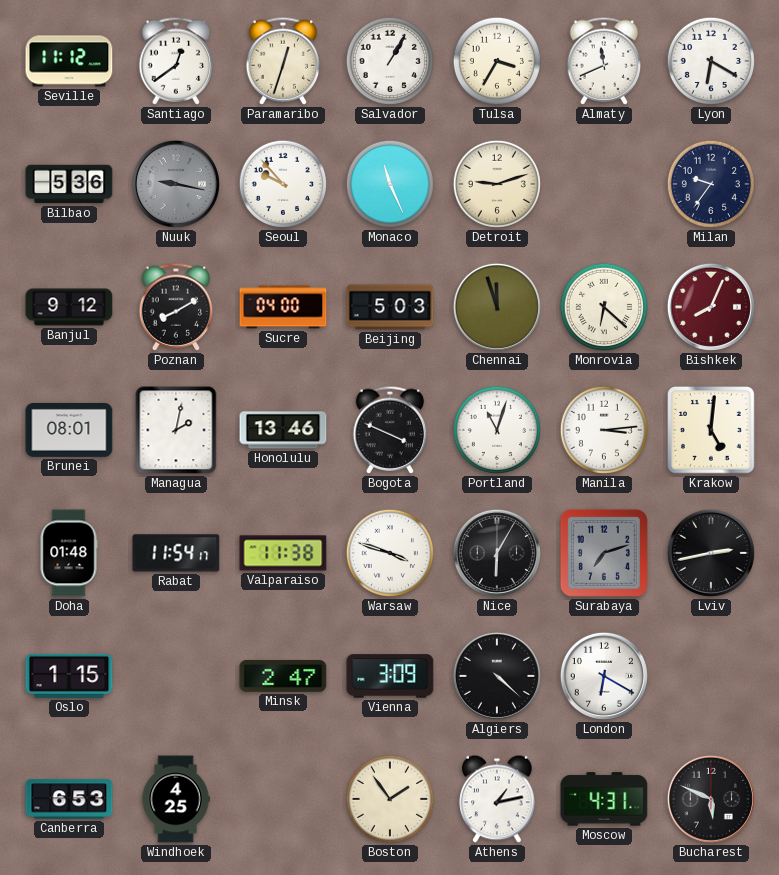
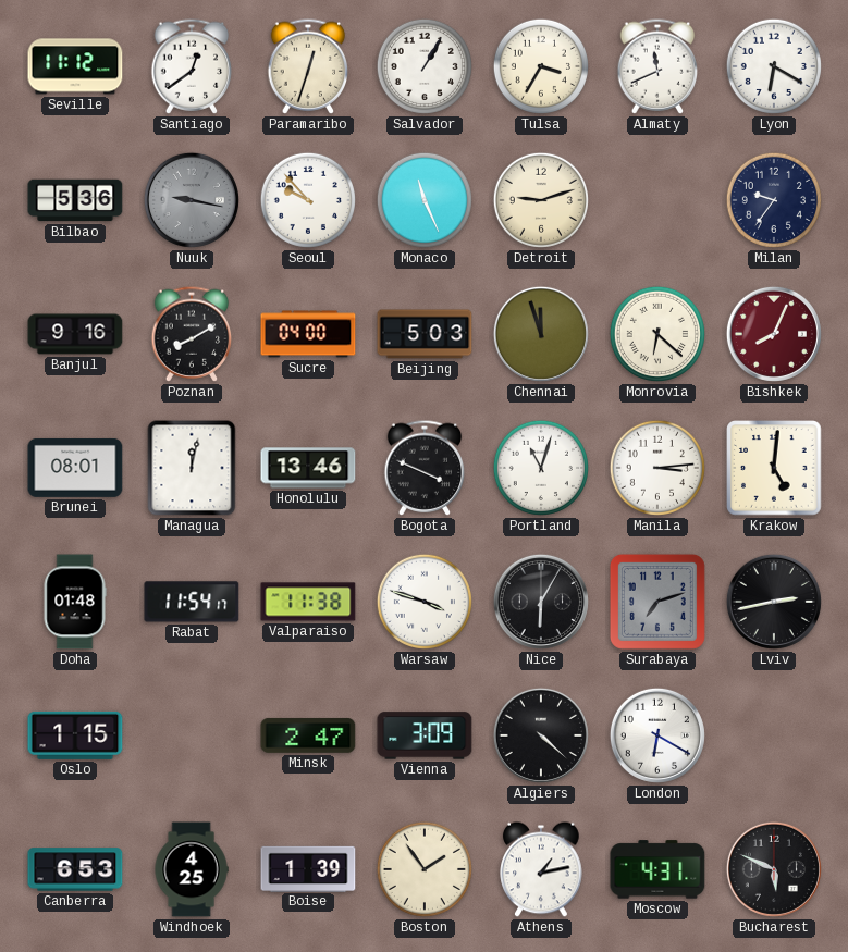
Banjul: 9:12 -> 9:16 (75, 334)
Managua: 2:02 -> 12:02 (192, 468)
Boise: none -> 1:39 (308, 868)
